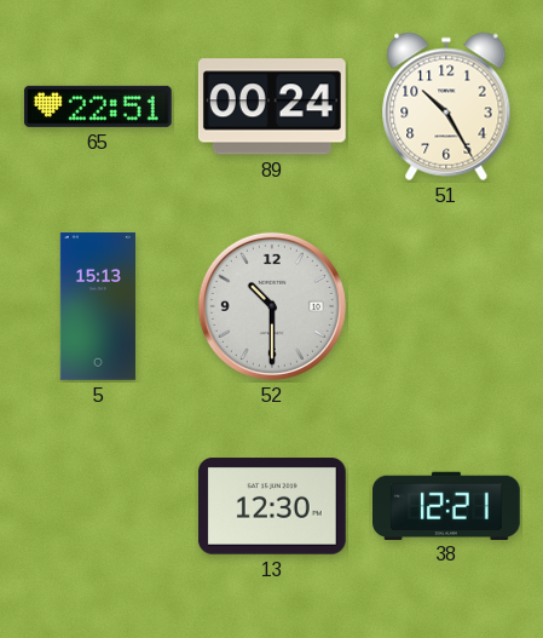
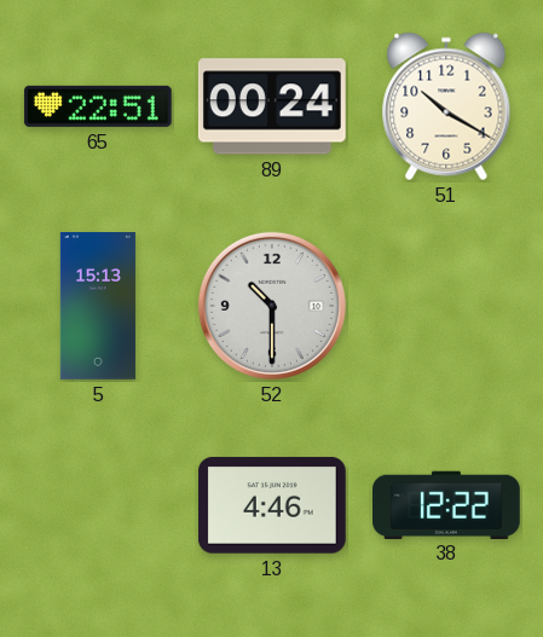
51: 10:25 -> 10:20 (446, 106)
13: 12:30 -> 4:46 (272, 505)
38: 12:21 -> 12:22 (447, 504)
